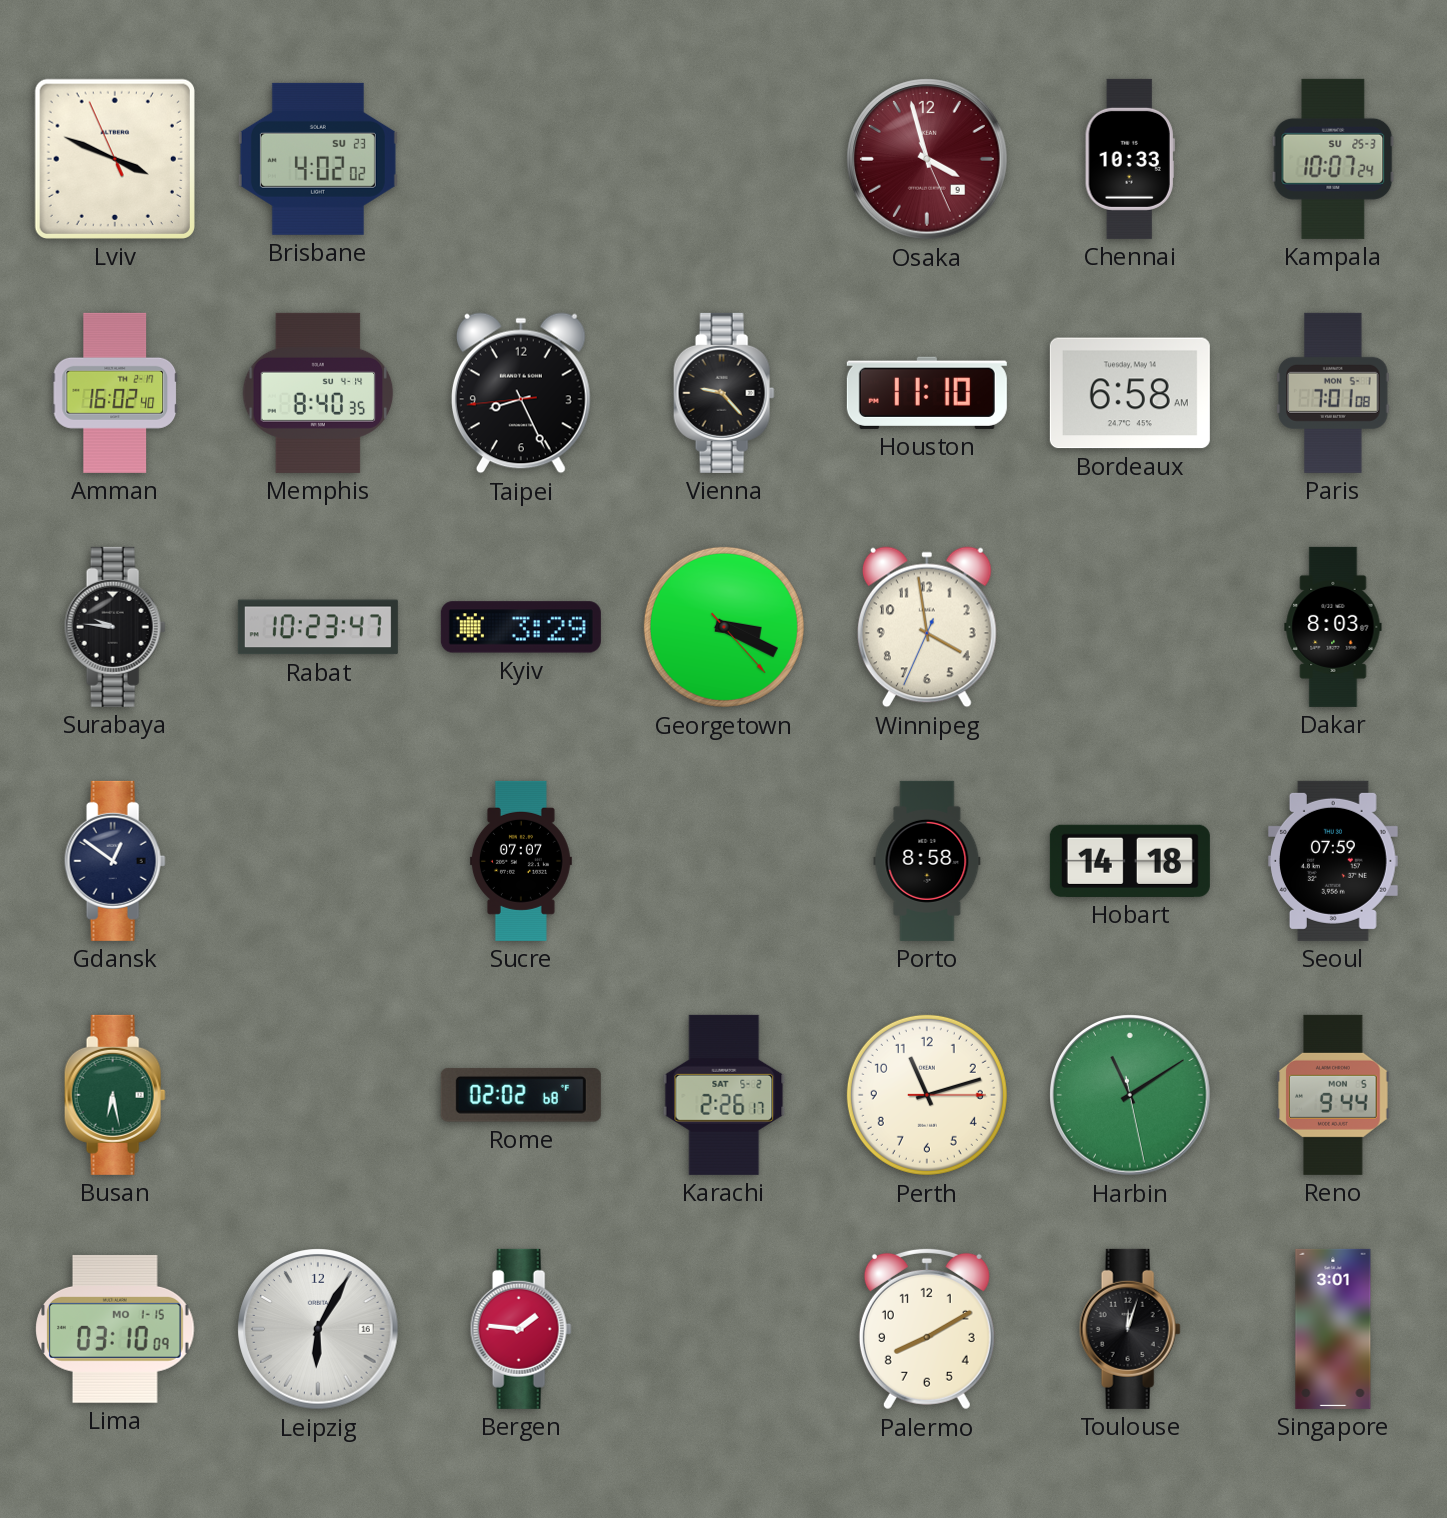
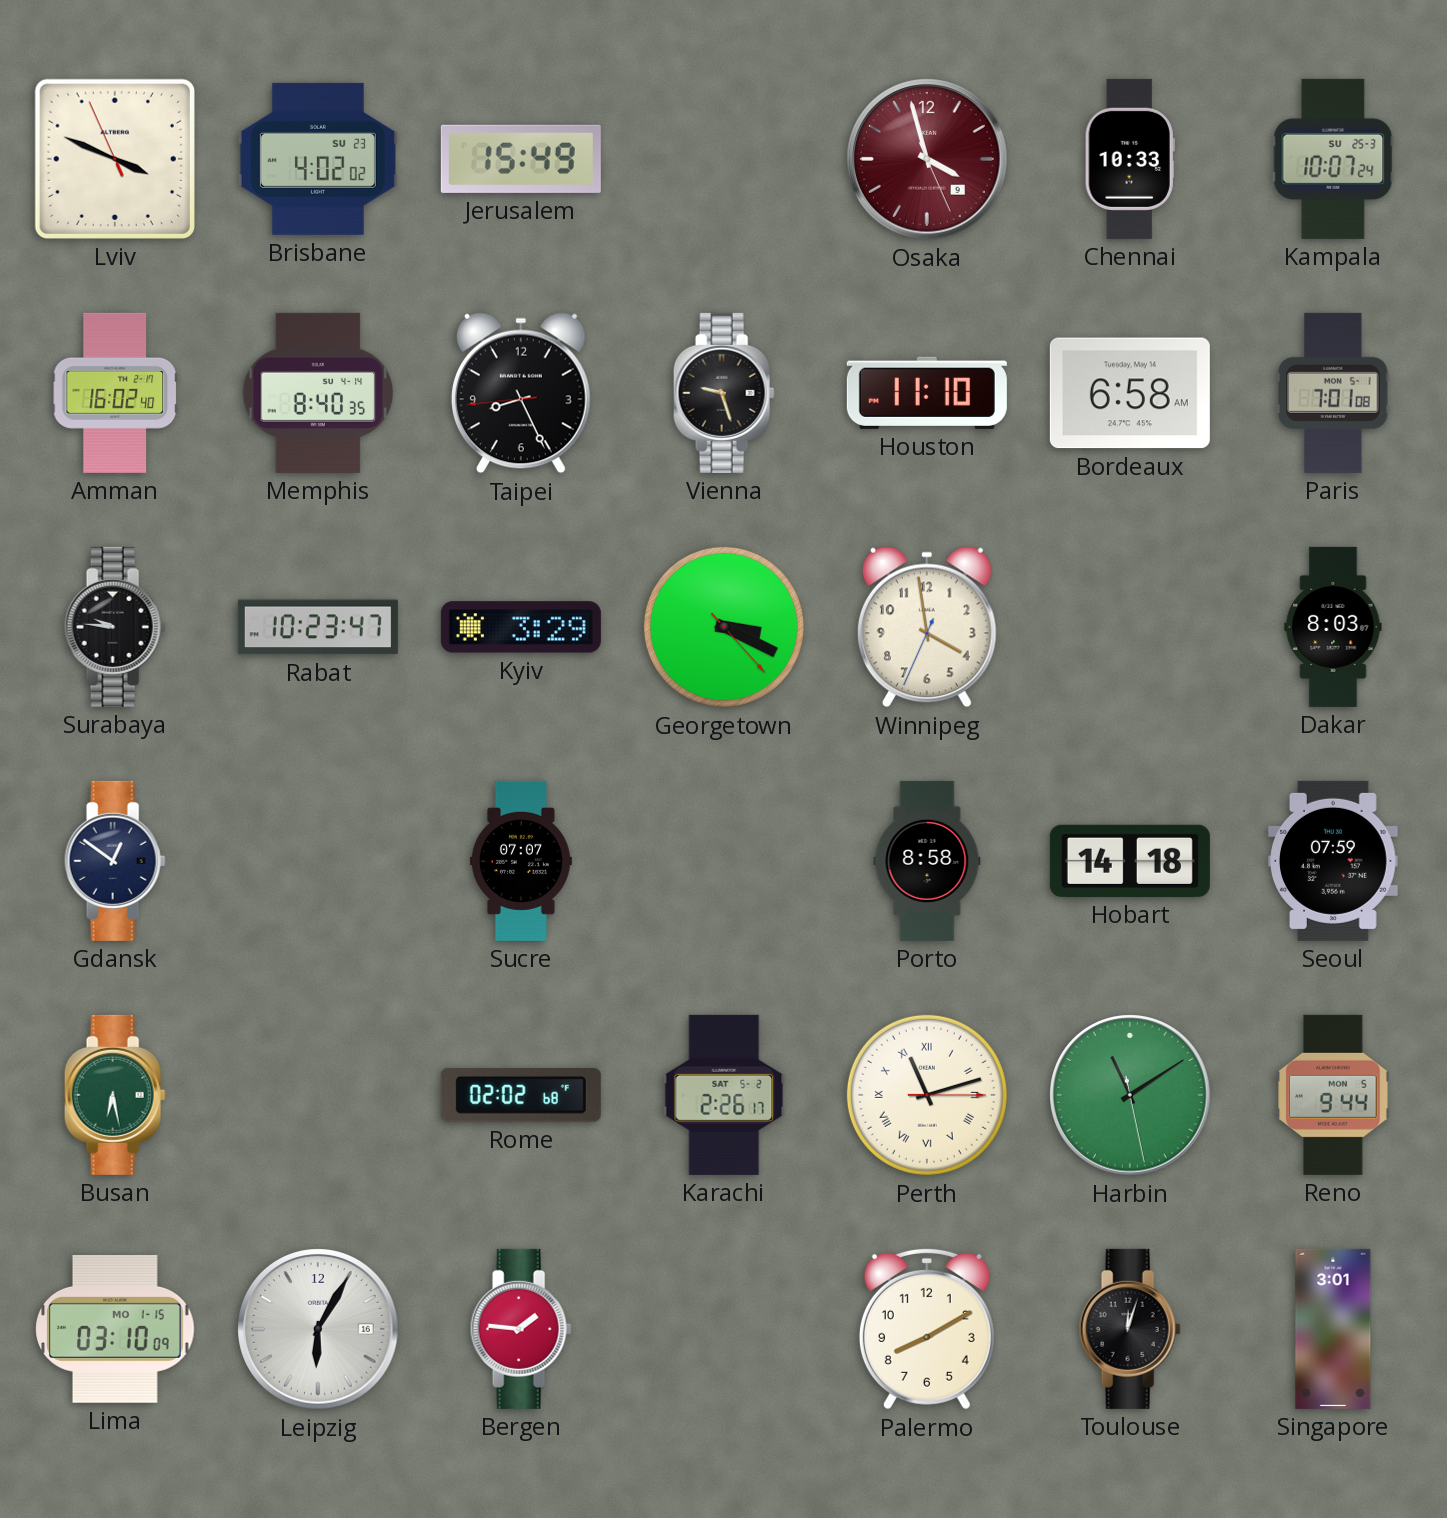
Jerusalem: none -> 15:49 (521, 159)
Vienna: 9:23 -> 9:27 (724, 393)
Perth numerals: Arabic -> Roman (927, 1095)
